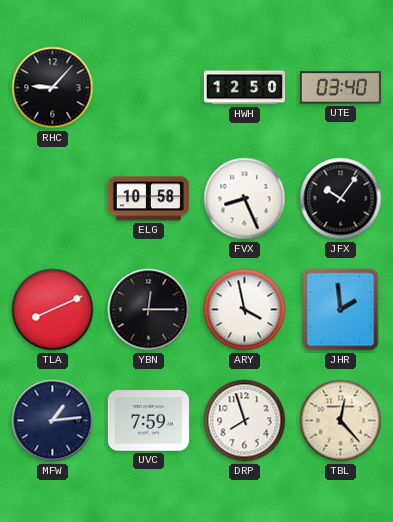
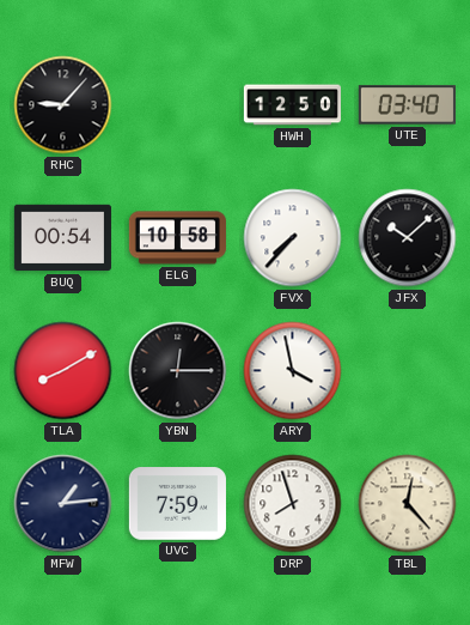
BUQ: none -> 00:54 (62, 238)
FVX: 8:26 -> 7:37 (293, 238)
JFX: 10:06 -> 10:08 (408, 238)
TLA: 8:11 -> 8:10 (63, 371)
JHR: 1:59 -> none (341, 310)
